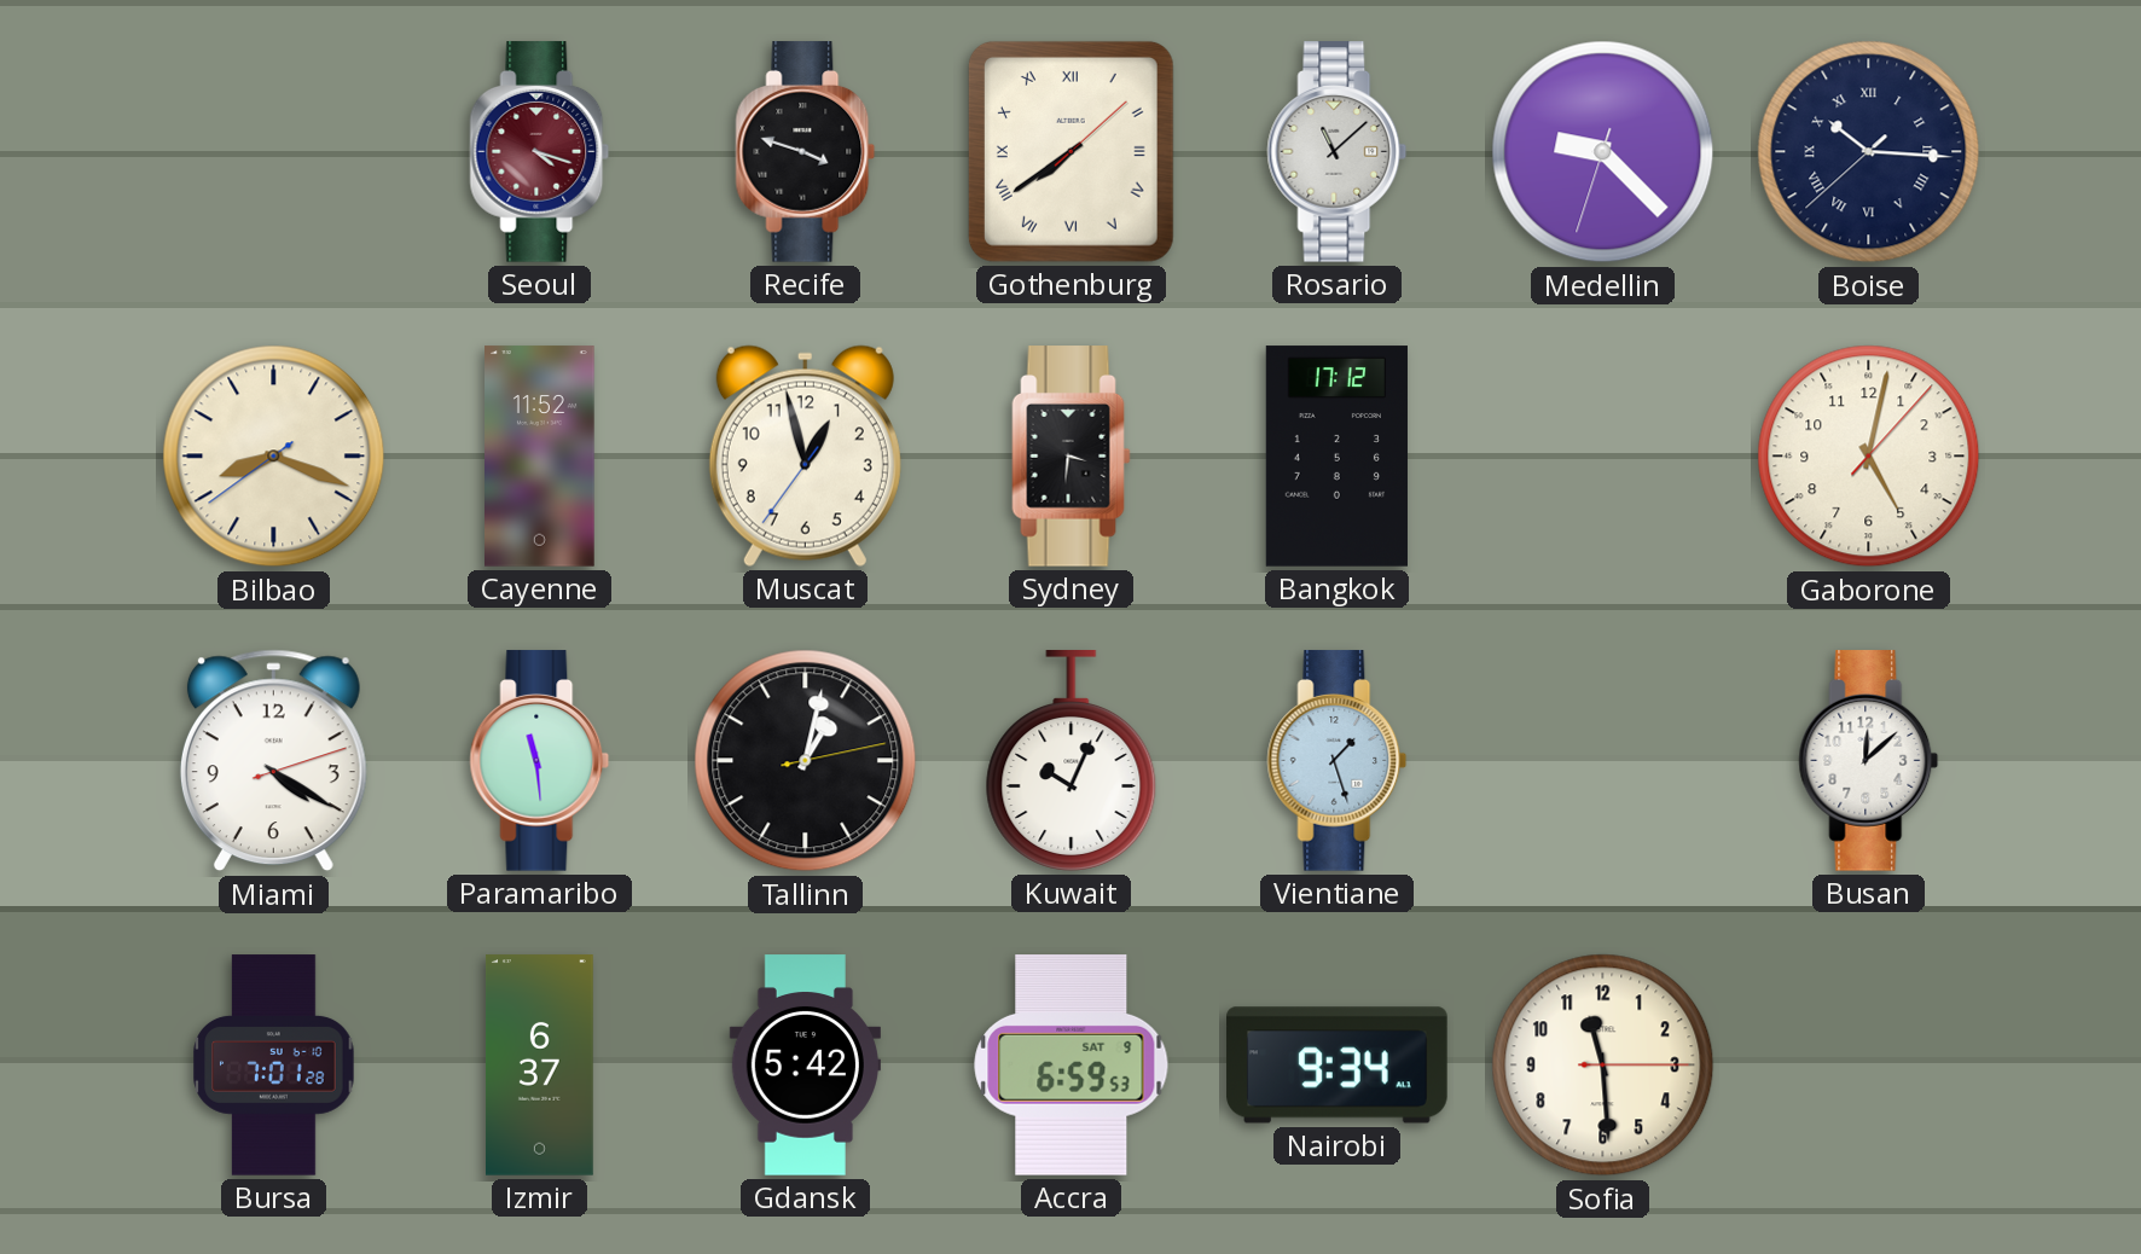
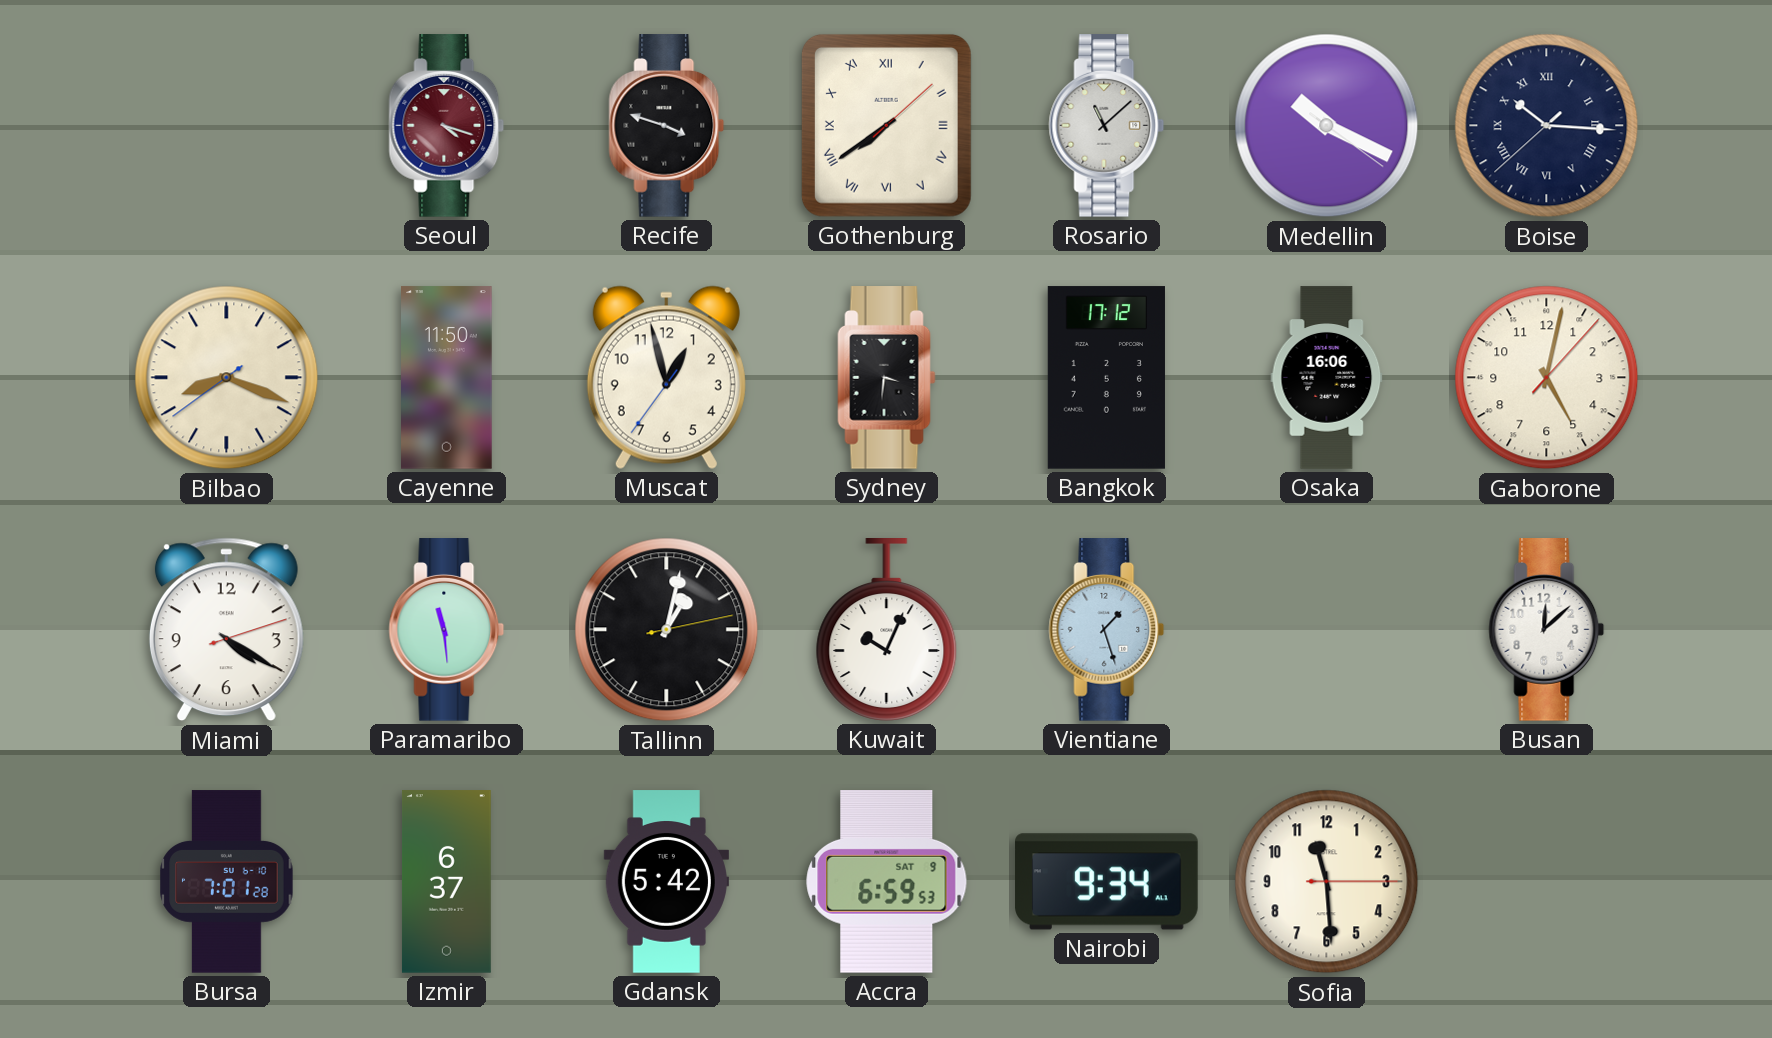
Medellin: 9:22 -> 10:19 (1327, 126)
Cayenne: 11:52 -> 11:50 (447, 378)
Osaka: none -> 16:06 (1327, 378)
